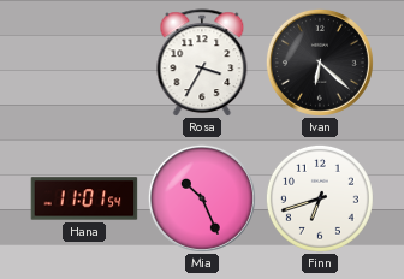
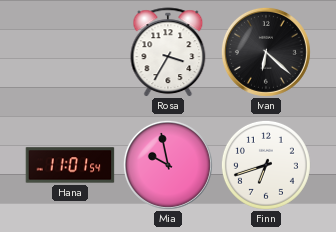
Mia: 10:26 -> 9:58 (168, 165)
